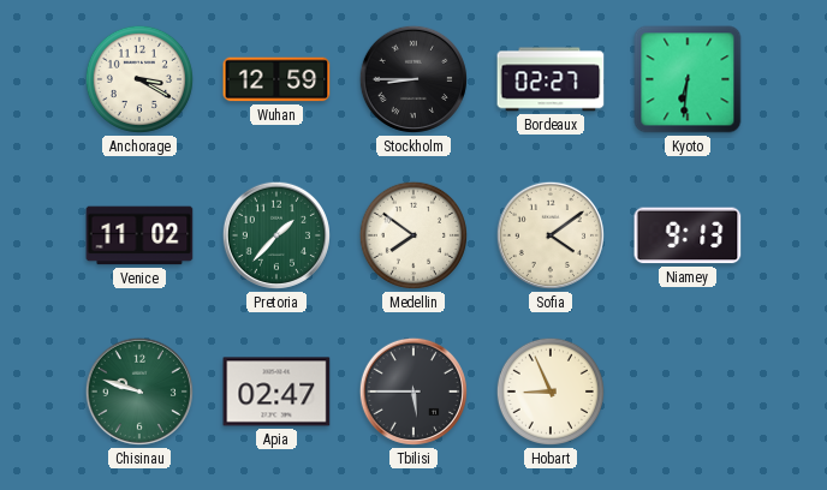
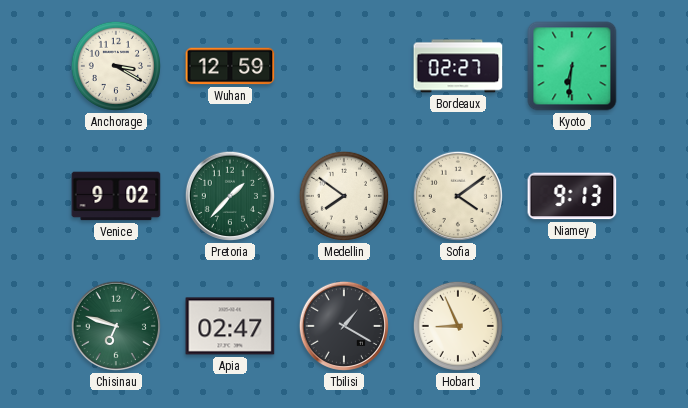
Stockholm: 8:45 -> none (413, 79)
Venice: 11:02 -> 9:02 (116, 196)
Chisinau: 9:48 -> 6:48 (116, 326)
Tbilisi: 5:45 -> 1:20 (344, 326)
